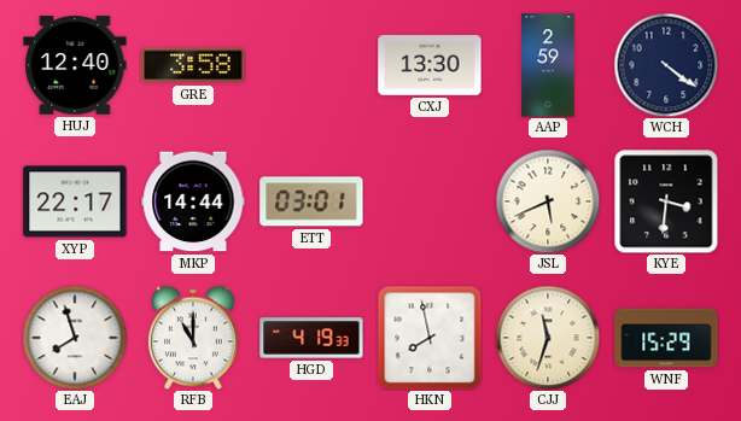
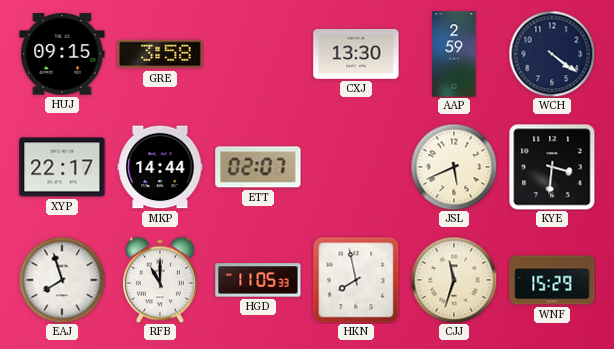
HUJ: 12:40 -> 09:15 (62, 54)
ETT: 03:01 -> 02:07 (258, 167)
HGD: 4:19 -> 11:05 (258, 280)
